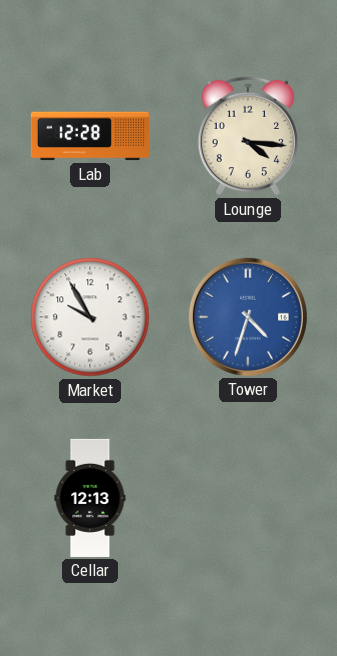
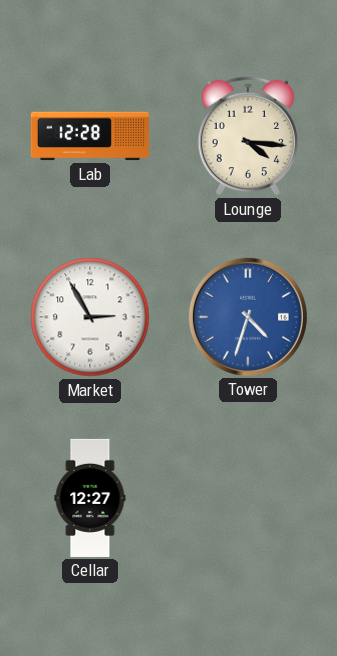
Market: 9:55 -> 2:55 (90, 317)
Cellar: 12:13 -> 12:27 (90, 498)
